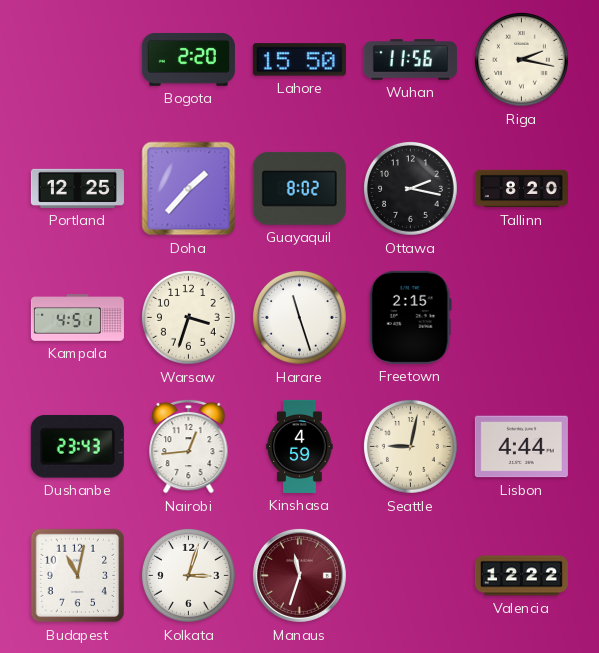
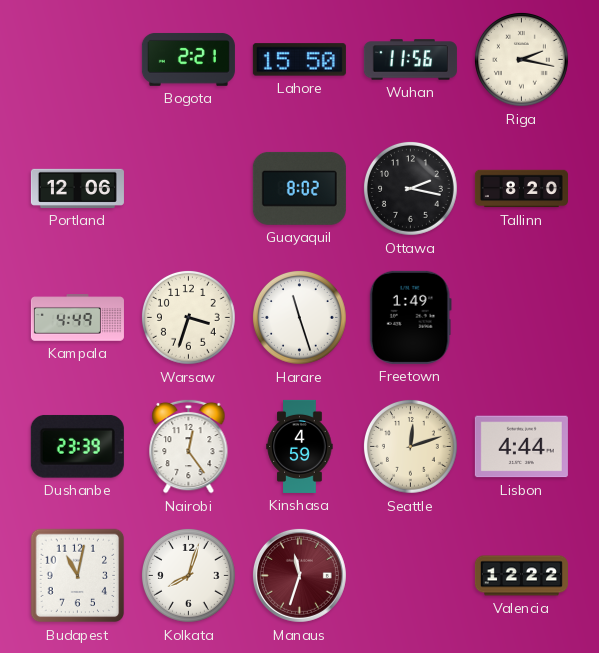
Bogota: 2:20 -> 2:21 (188, 59)
Portland: 12:25 -> 12:06 (77, 188)
Doha: 1:37 -> none (189, 189)
Kampala: 4:51 -> 4:49 (77, 318)
Freetown: 2:15 -> 1:49 (410, 317)
Dushanbe: 23:43 -> 23:39 (77, 447)
Nairobi: 12:44 -> 12:24 (189, 446)
Seattle: 9:02 -> 12:12 (411, 447)
Kolkata: 3:03 -> 8:03 (189, 576)
